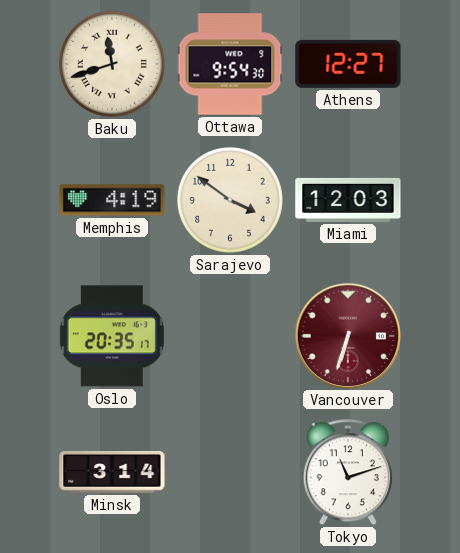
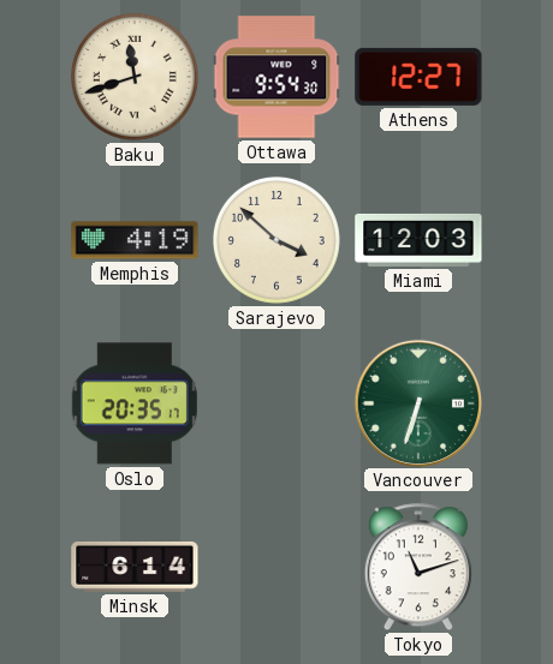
Sarajevo: 3:51 -> 3:52 (276, 240)
Vancouver dial: burgundy -> green (417, 402)
Minsk: 3:14 -> 6:14 (135, 567)
